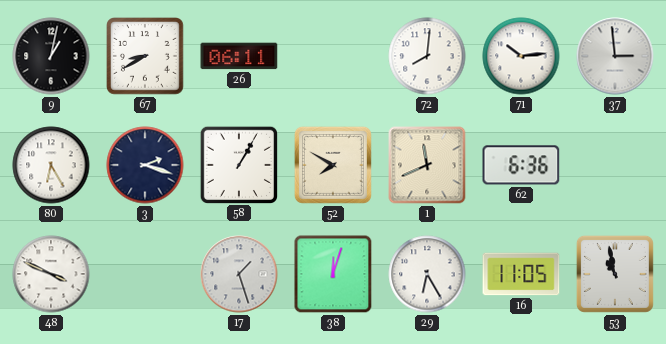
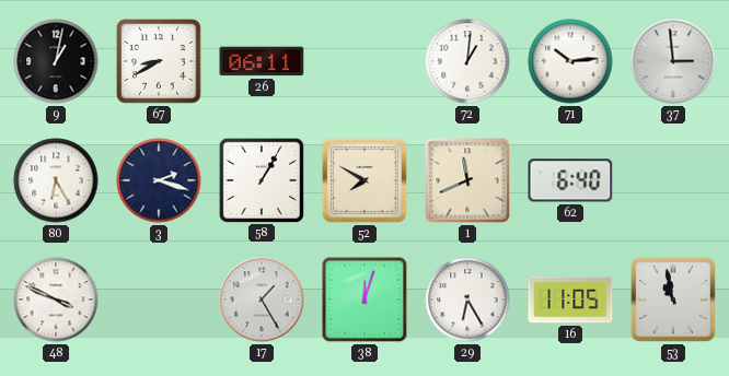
72: 8:01 -> 1:01 (467, 61)
62: 6:36 -> 6:40 (570, 180)
17: 1:27 -> 1:25 (262, 299)
